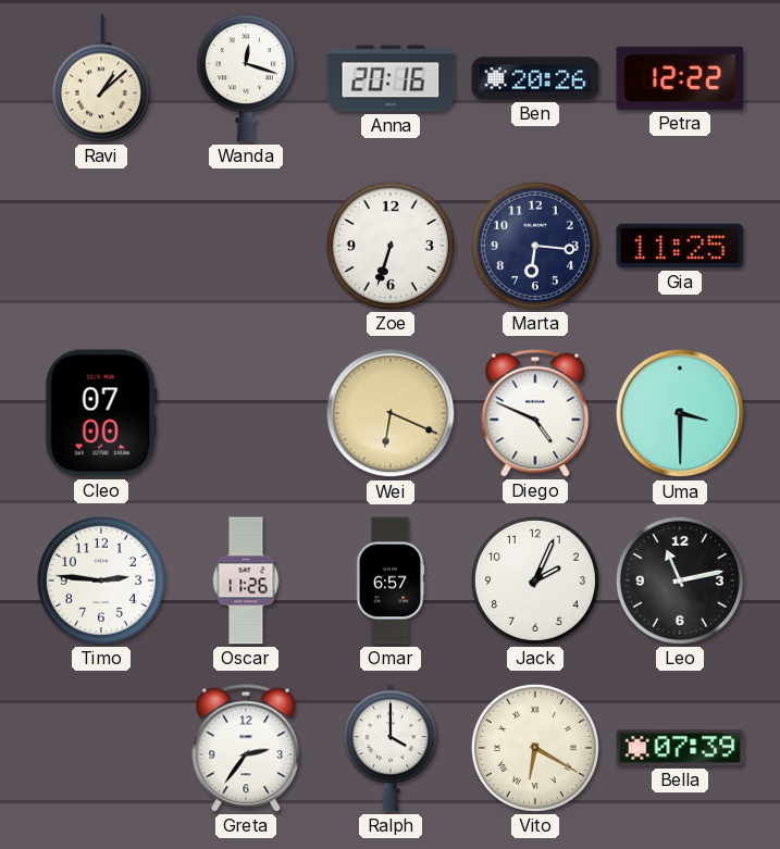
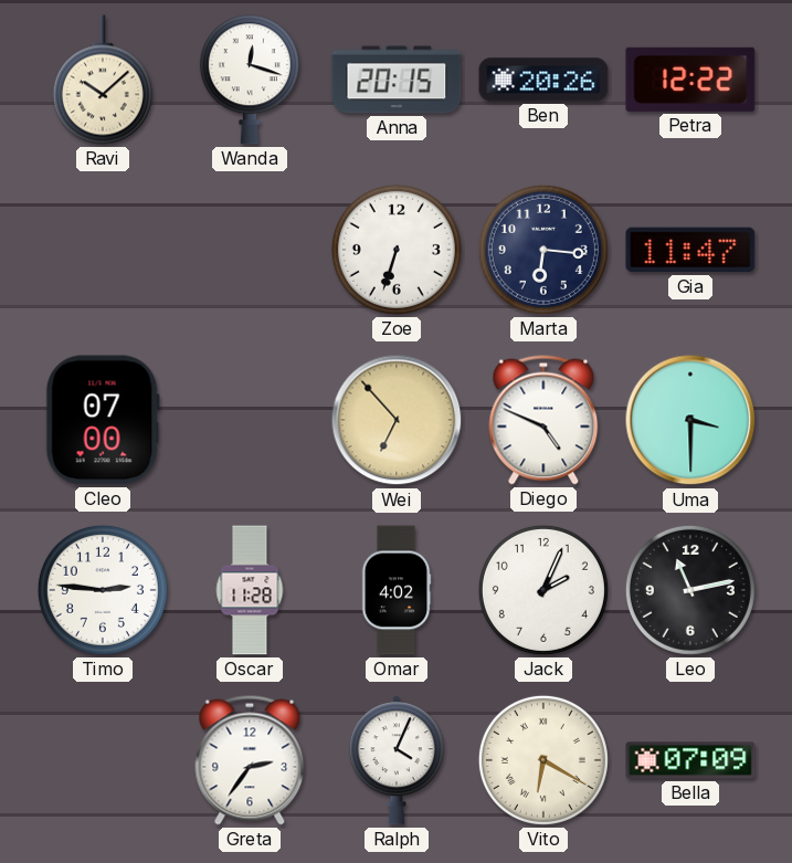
Ravi: 1:08 -> 10:08 (103, 80)
Anna: 20:16 -> 20:15 (397, 80)
Gia: 11:25 -> 11:47 (690, 250)
Wei: 6:19 -> 6:53 (397, 420)
Oscar: 11:26 -> 11:28 (250, 590)
Omar: 6:57 -> 4:02 (397, 590)
Ralph: 4:00 -> 4:04 (397, 760)
Bella: 07:39 -> 07:09 (690, 760)
